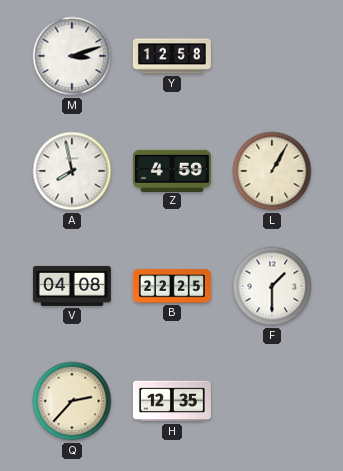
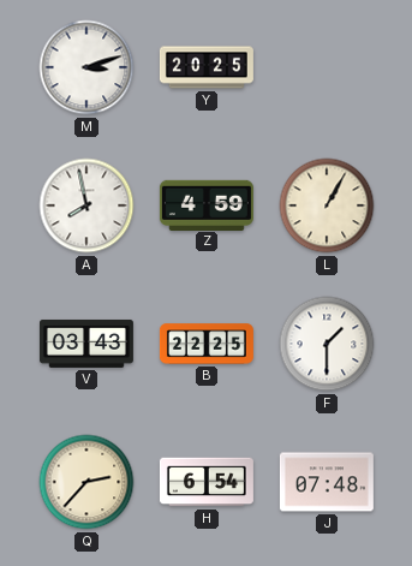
Y: 12:58 -> 20:25 (207, 67)
V: 04:08 -> 03:43 (86, 344)
H: 12:35 -> 6:54 (207, 482)
J: none -> 07:48 (327, 482)
